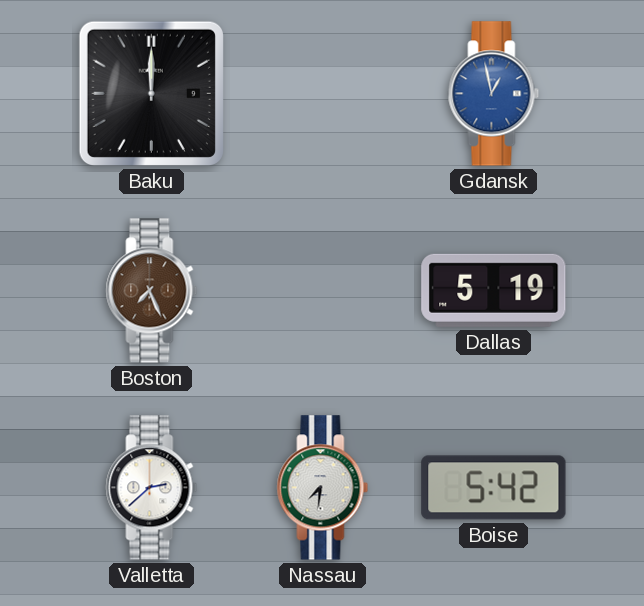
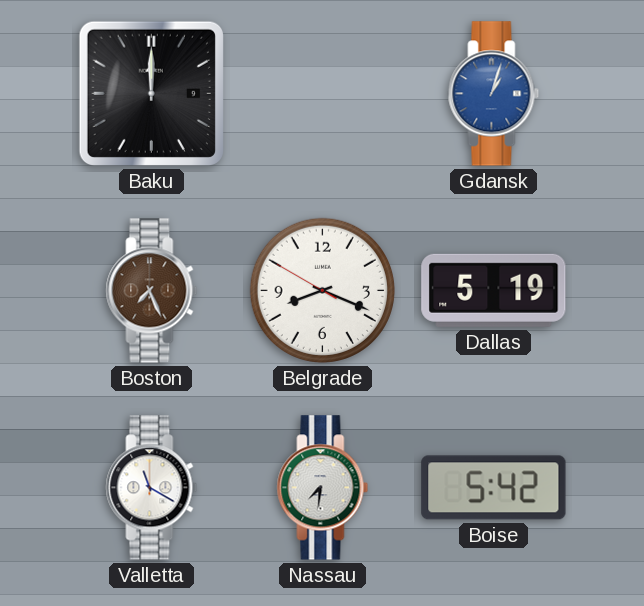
Gdansk: 12:58 -> 1:03 (494, 94)
Belgrade: none -> 8:18 (322, 290)
Valletta: 2:38 -> 11:20 (152, 488)
